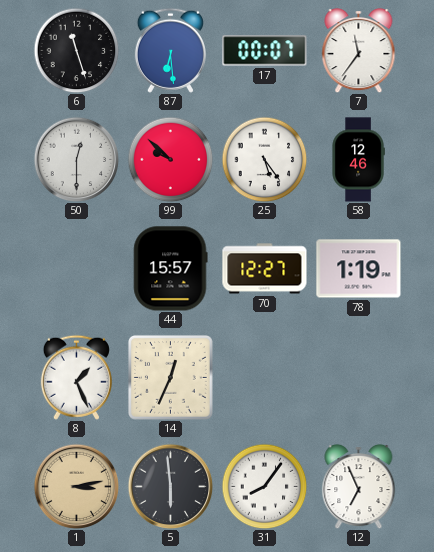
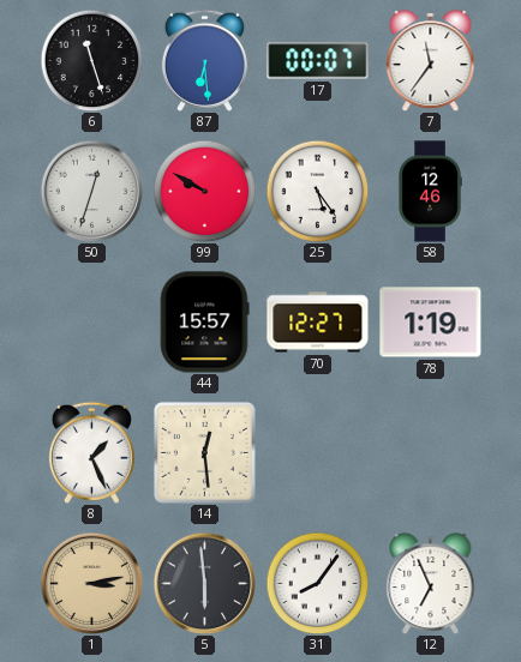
50: 12:30 -> 12:33 (91, 191)
99: 9:52 -> 9:50 (204, 191)
14: 12:34 -> 12:29 (204, 452)
